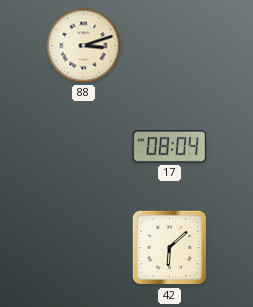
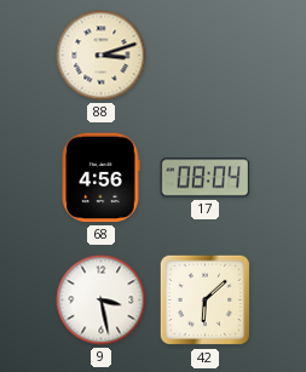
68: none -> 4:56 (100, 178)
9: none -> 3:28 (102, 301)
